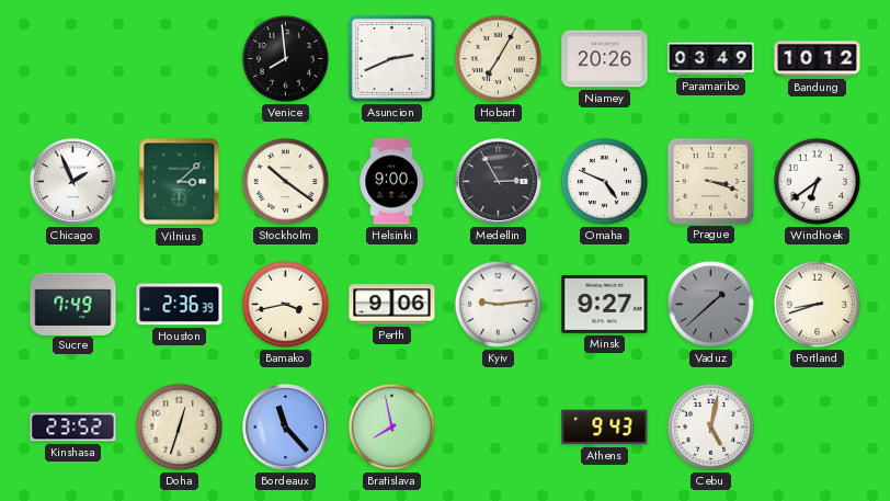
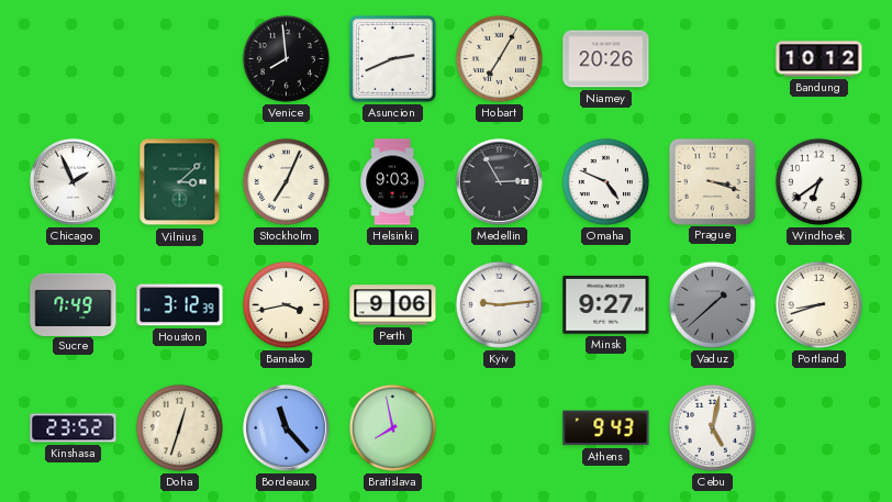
Paramaribo: 03:49 -> none (711, 59)
Stockholm: 10:21 -> 7:04 (286, 181)
Helsinki: 9:00 -> 9:03 (392, 182)
Houston: 2:36 -> 3:12 (180, 305)
